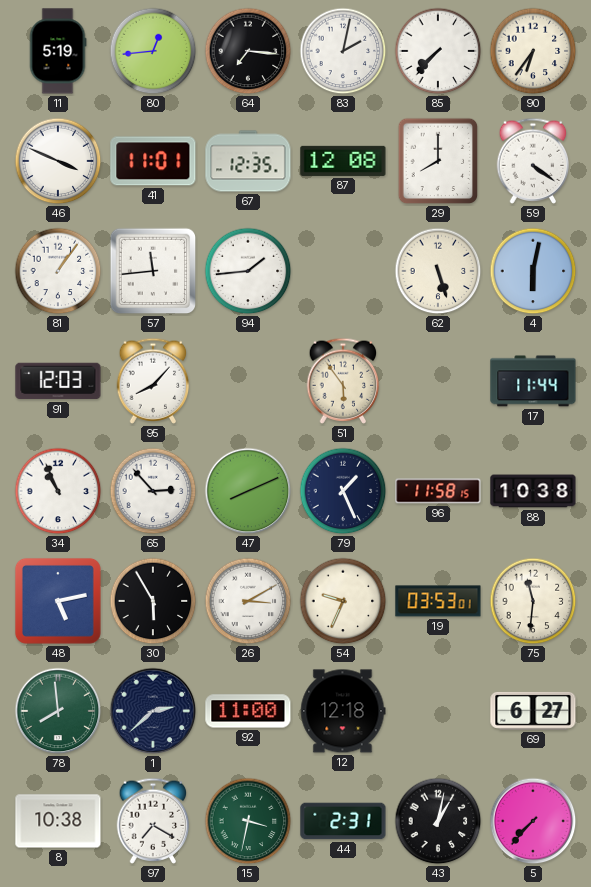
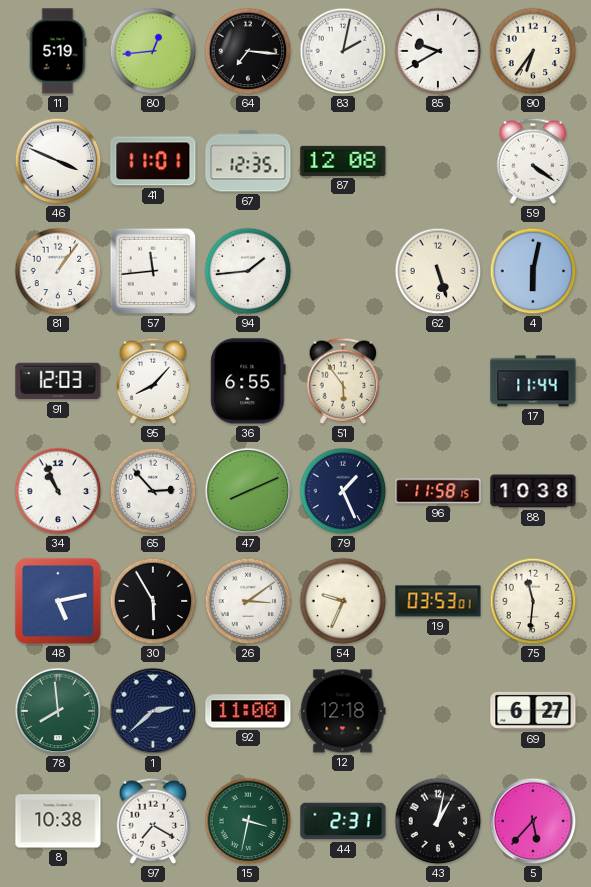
85: 7:37 -> 9:40 (438, 51)
29: 8:00 -> none (438, 161)
36: none -> 6:55 (248, 381)
26: 3:10 -> 3:09 (248, 601)
5: 7:37 -> 5:37 (533, 821)
